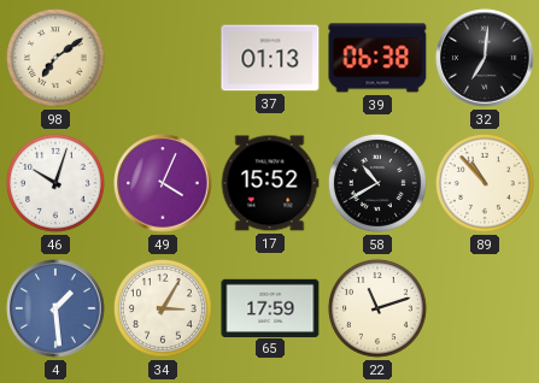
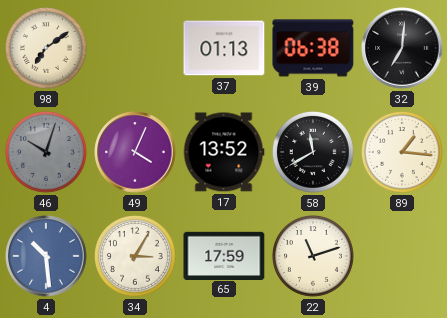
46 dial: white -> grey (46, 152)
17: 15:52 -> 13:52 (224, 152)
58: 10:40 -> 11:40 (313, 152)
89: 10:53 -> 1:16 (402, 152)
4: 1:29 -> 10:29 (46, 256)
